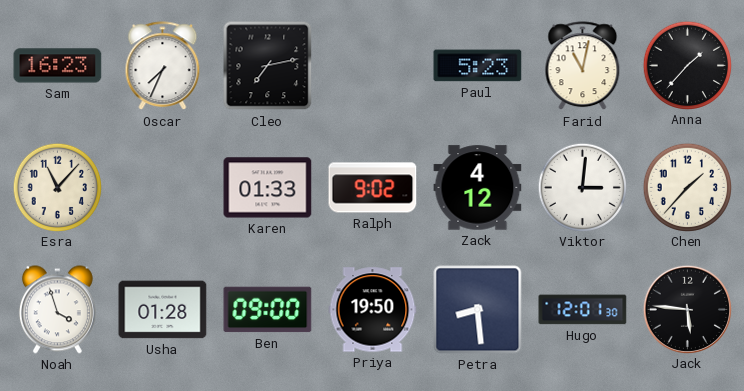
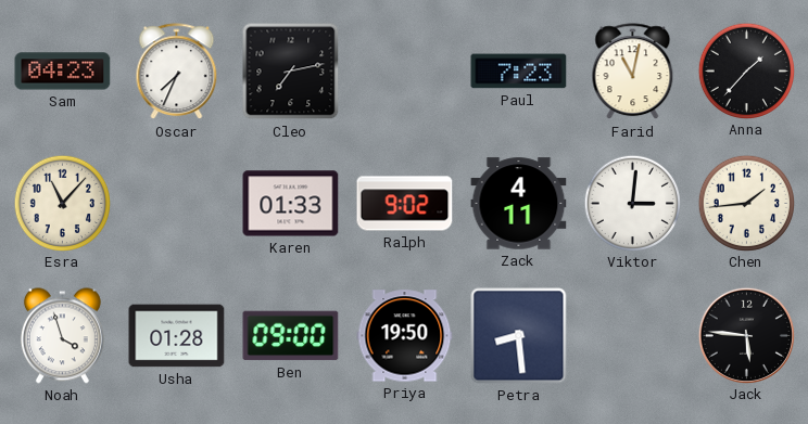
Sam: 16:23 -> 04:23 (63, 72)
Paul: 5:23 -> 7:23 (519, 72)
Zack: 4:12 -> 4:11 (519, 204)
Chen: 1:37 -> 1:44 (746, 203)
Hugo: 12:01 -> none (583, 310)
